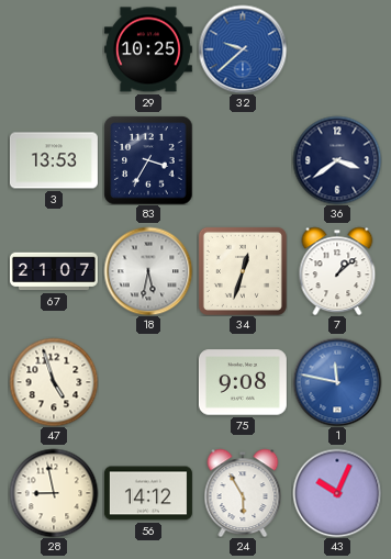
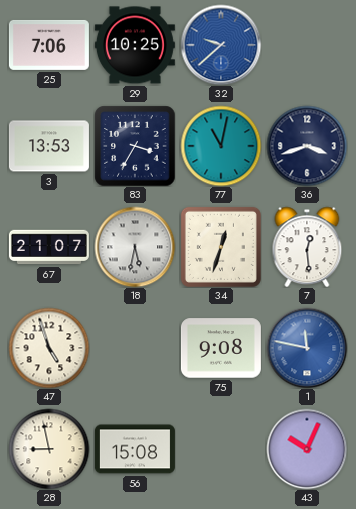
25: none -> 7:06 (49, 45)
77: none -> 11:02 (221, 146)
36: 3:39 -> 3:42 (307, 146)
7: 1:08 -> 12:29 (307, 247)
56: 14:12 -> 15:08 (135, 449)
24: 5:55 -> none (243, 493)
